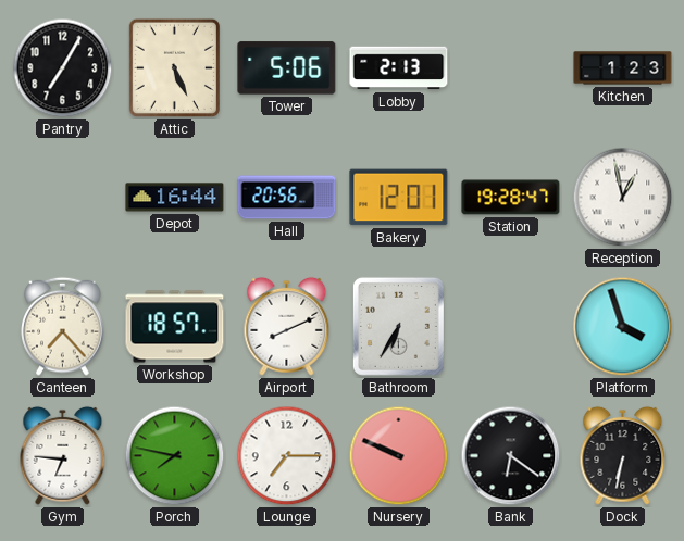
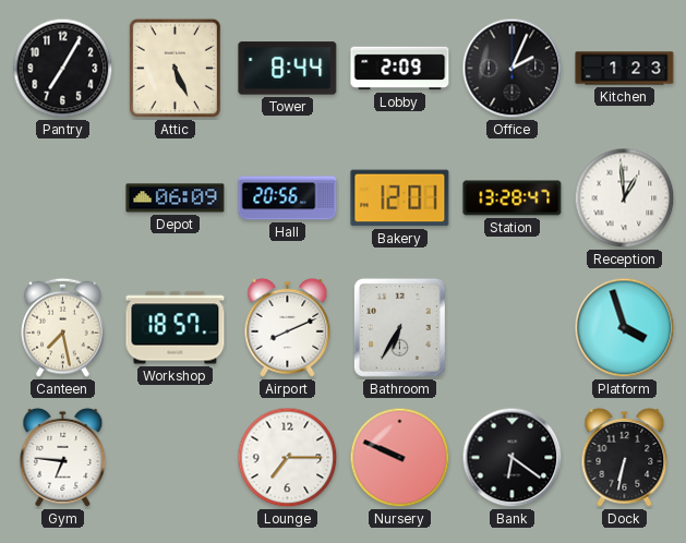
Tower: 5:06 -> 8:44 (288, 69)
Lobby: 2:13 -> 2:09 (400, 69)
Office: none -> 2:04 (513, 69)
Depot: 16:44 -> 06:09 (176, 198)
Station: 19:28 -> 13:28 (513, 198)
Reception: 12:58 -> 12:59 (625, 198)
Canteen: 7:23 -> 7:28 (63, 327)
Porch: 7:47 -> none (175, 456)
